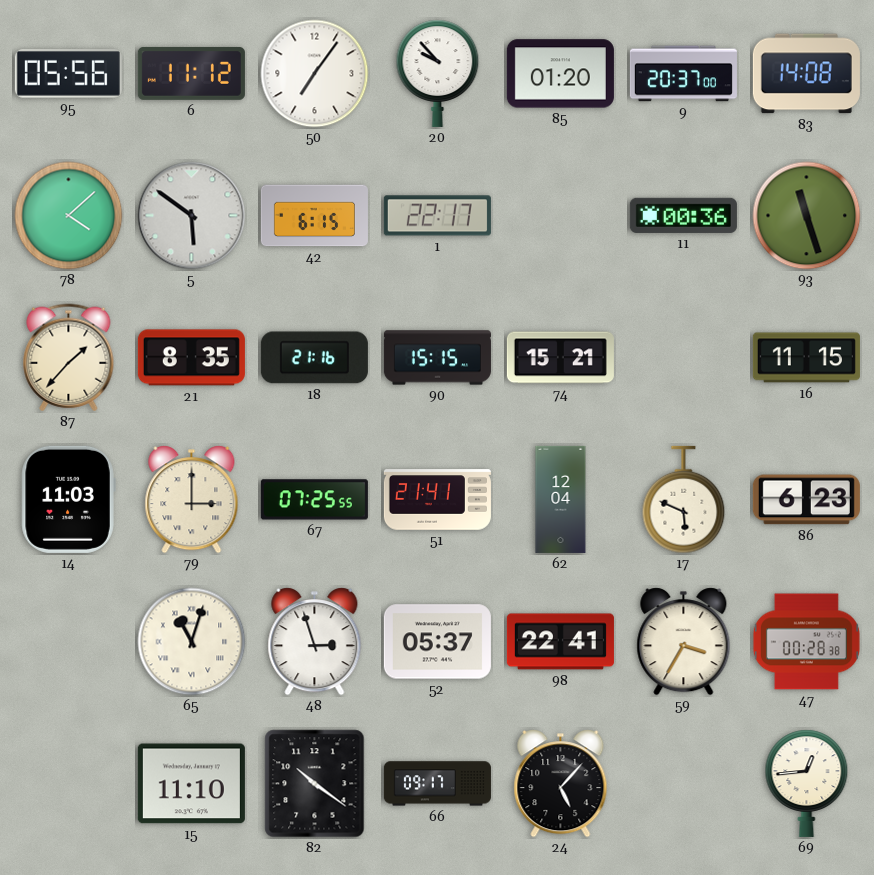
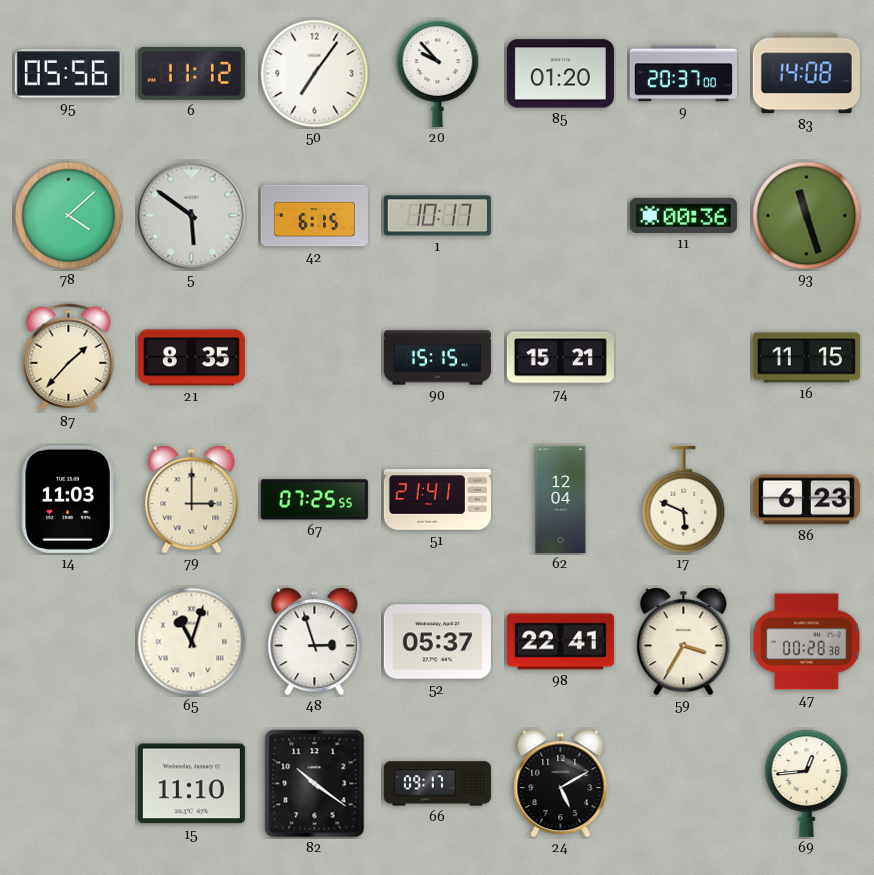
1: 22:17 -> 10:17 (437, 216)
18: 21:16 -> none (314, 358)
24: 5:07 -> 5:10 (561, 784)
